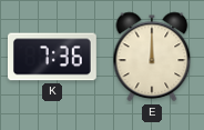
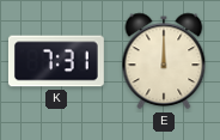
K: 7:36 -> 7:31 (56, 61)
